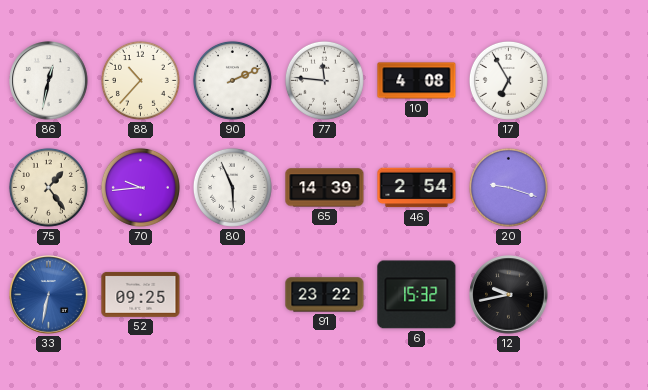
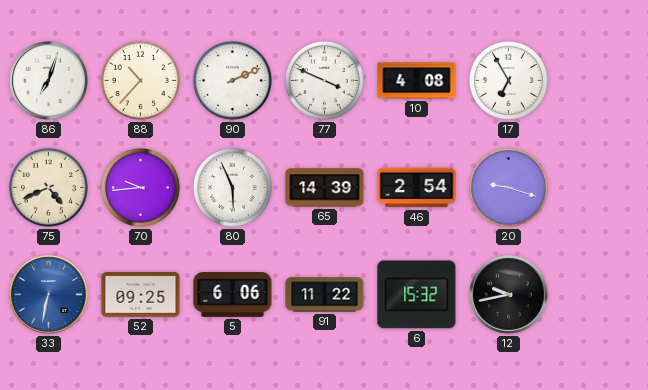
86: 12:32 -> 7:03 (49, 81)
77: 11:46 -> 3:49 (324, 80)
75: 1:24 -> 4:41 (48, 187)
5: none -> 6:06 (233, 295)
91: 23:22 -> 11:22 (325, 295)
